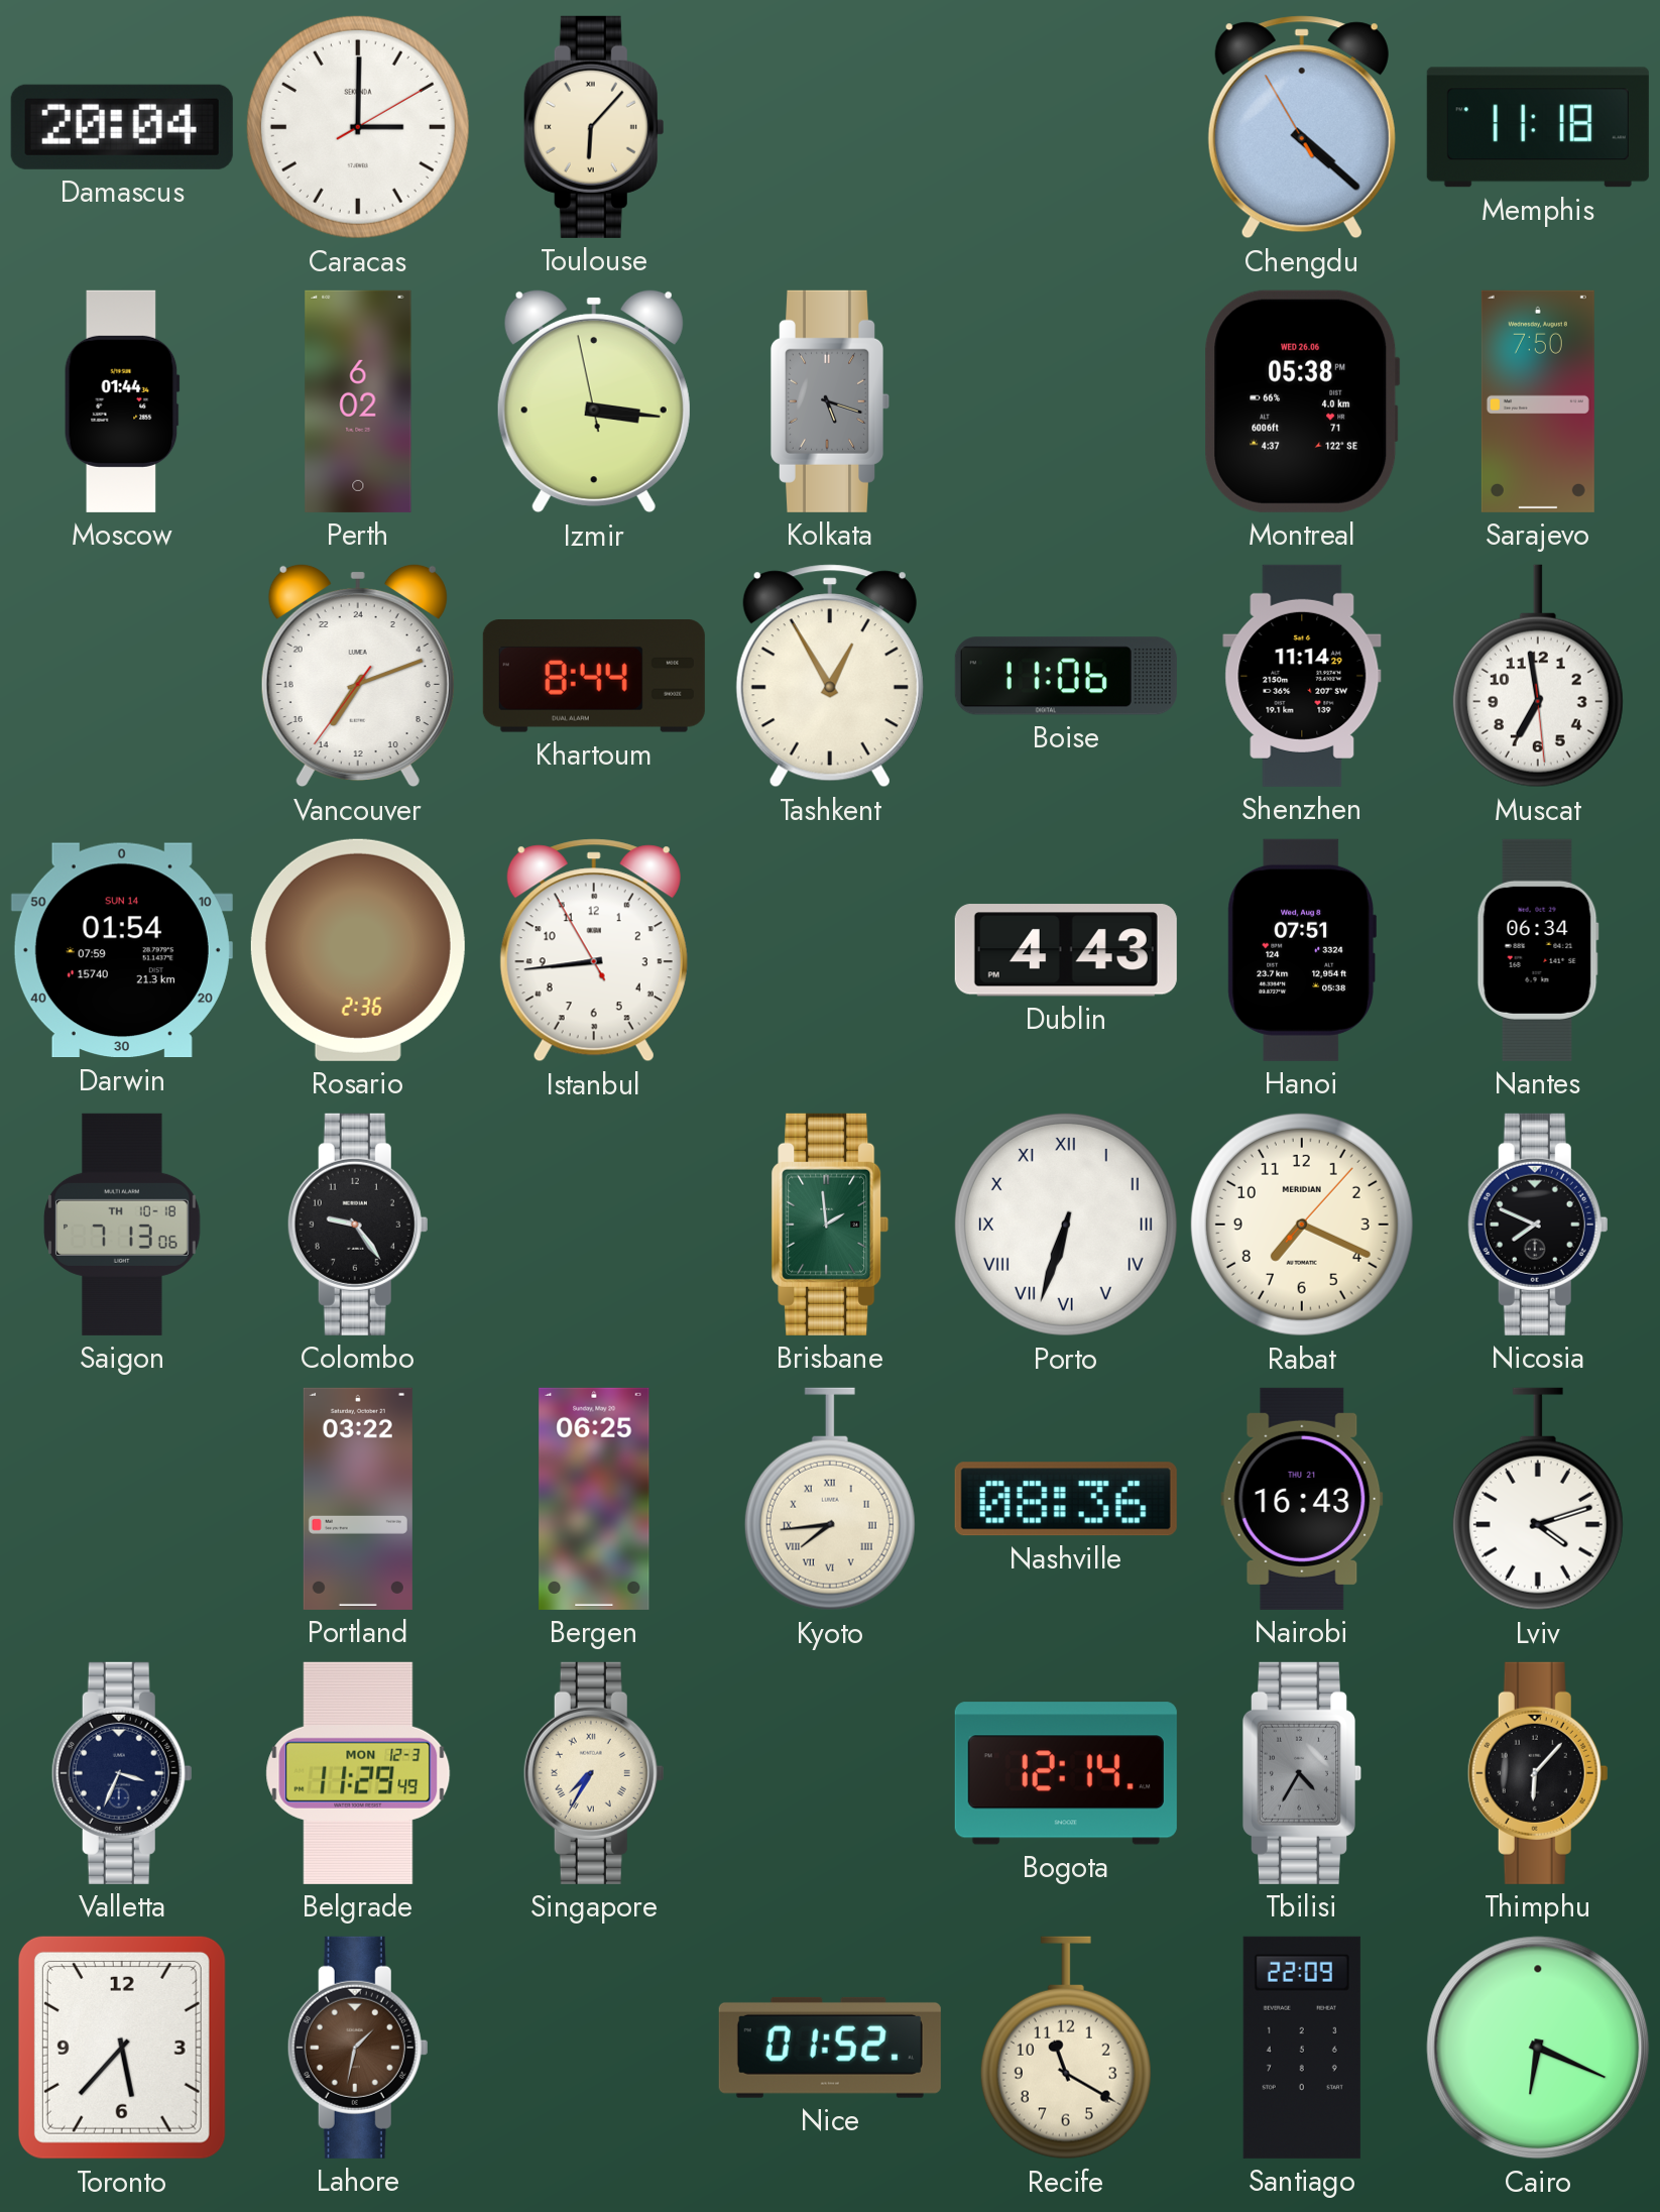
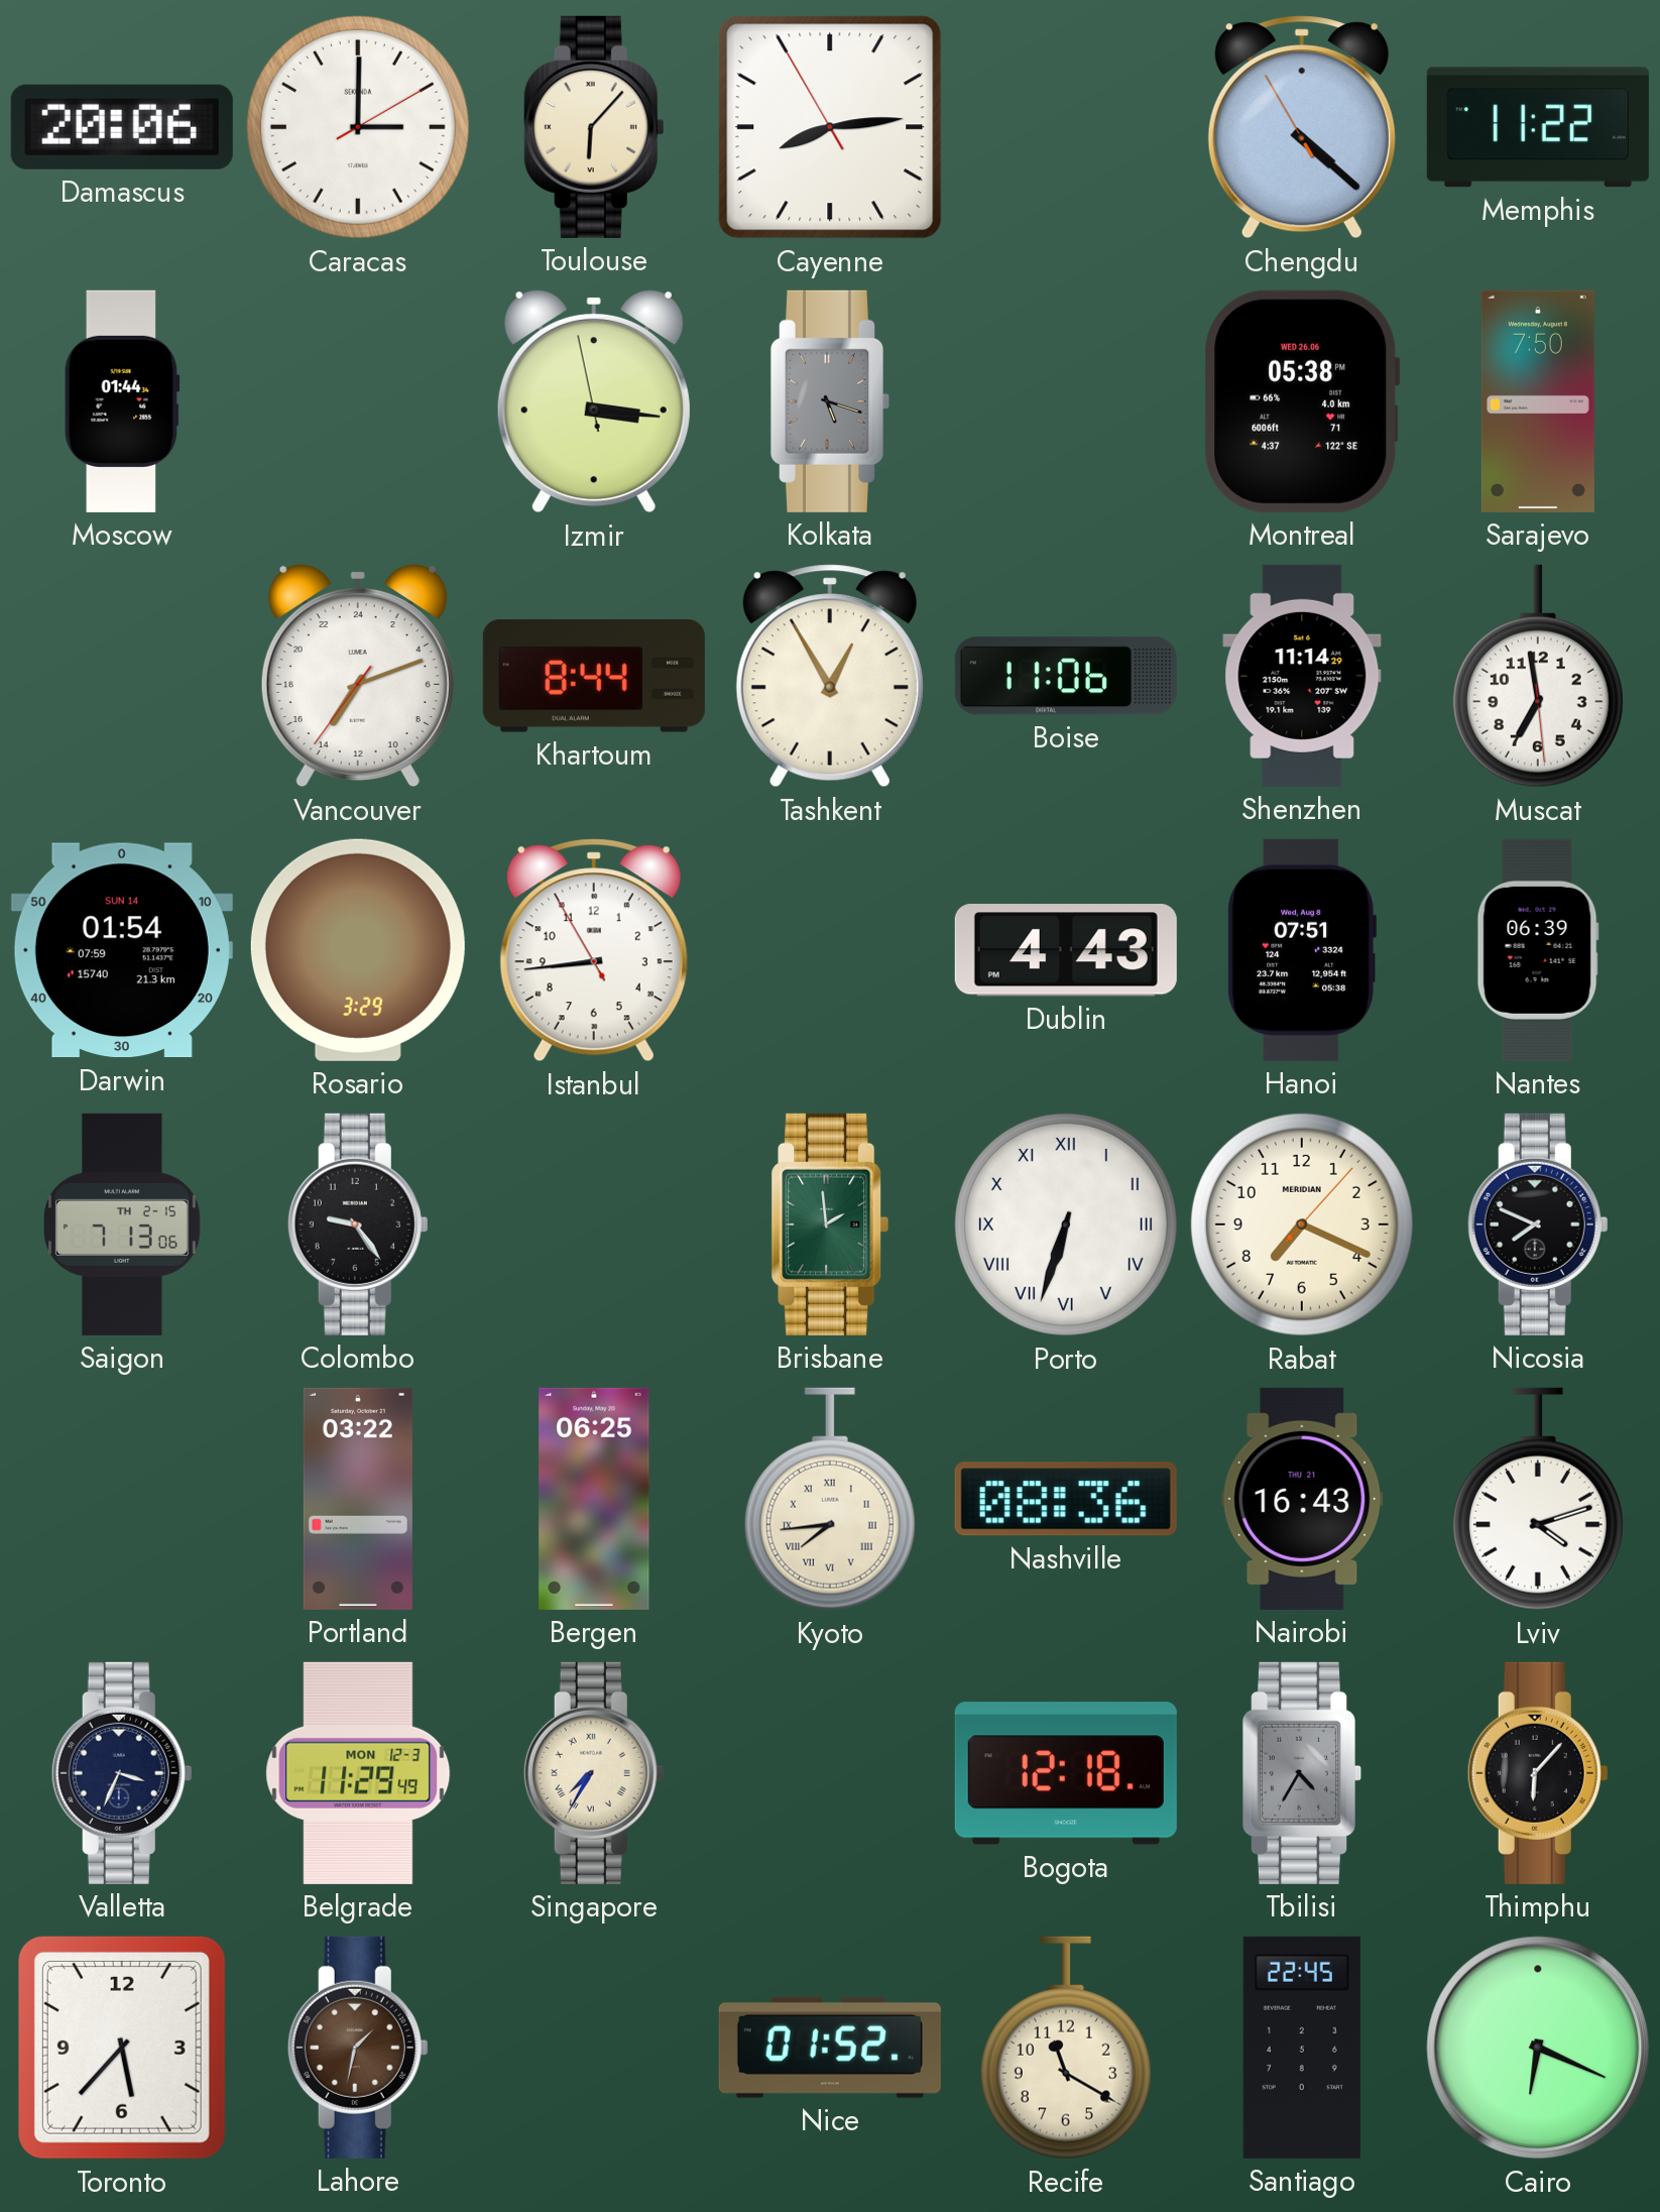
Damascus: 20:04 -> 20:06 (122, 127)
Cayenne: none -> 8:13 (830, 127)
Memphis: 11:18 -> 11:22 (1538, 127)
Perth: 6:02 -> none (358, 401)
Rosario: 2:36 -> 3:29 (358, 950)
Nantes: 06:34 -> 06:39 (1538, 950)
Saigon date: TH 10-18 -> TH 2-15 (123, 1225)
Bogota: 12:14 -> 12:18 (1066, 1773)
Santiago: 22:09 -> 22:45 (1302, 2048)
